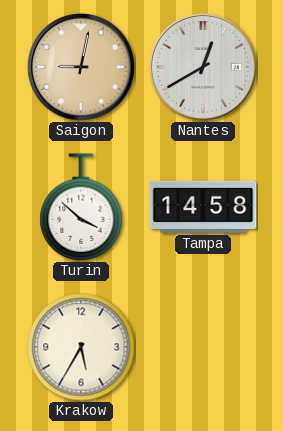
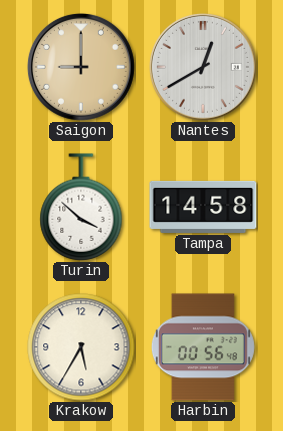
Saigon: 9:02 -> 9:00 (81, 67)
Harbin: none -> 00:56 (203, 347)
